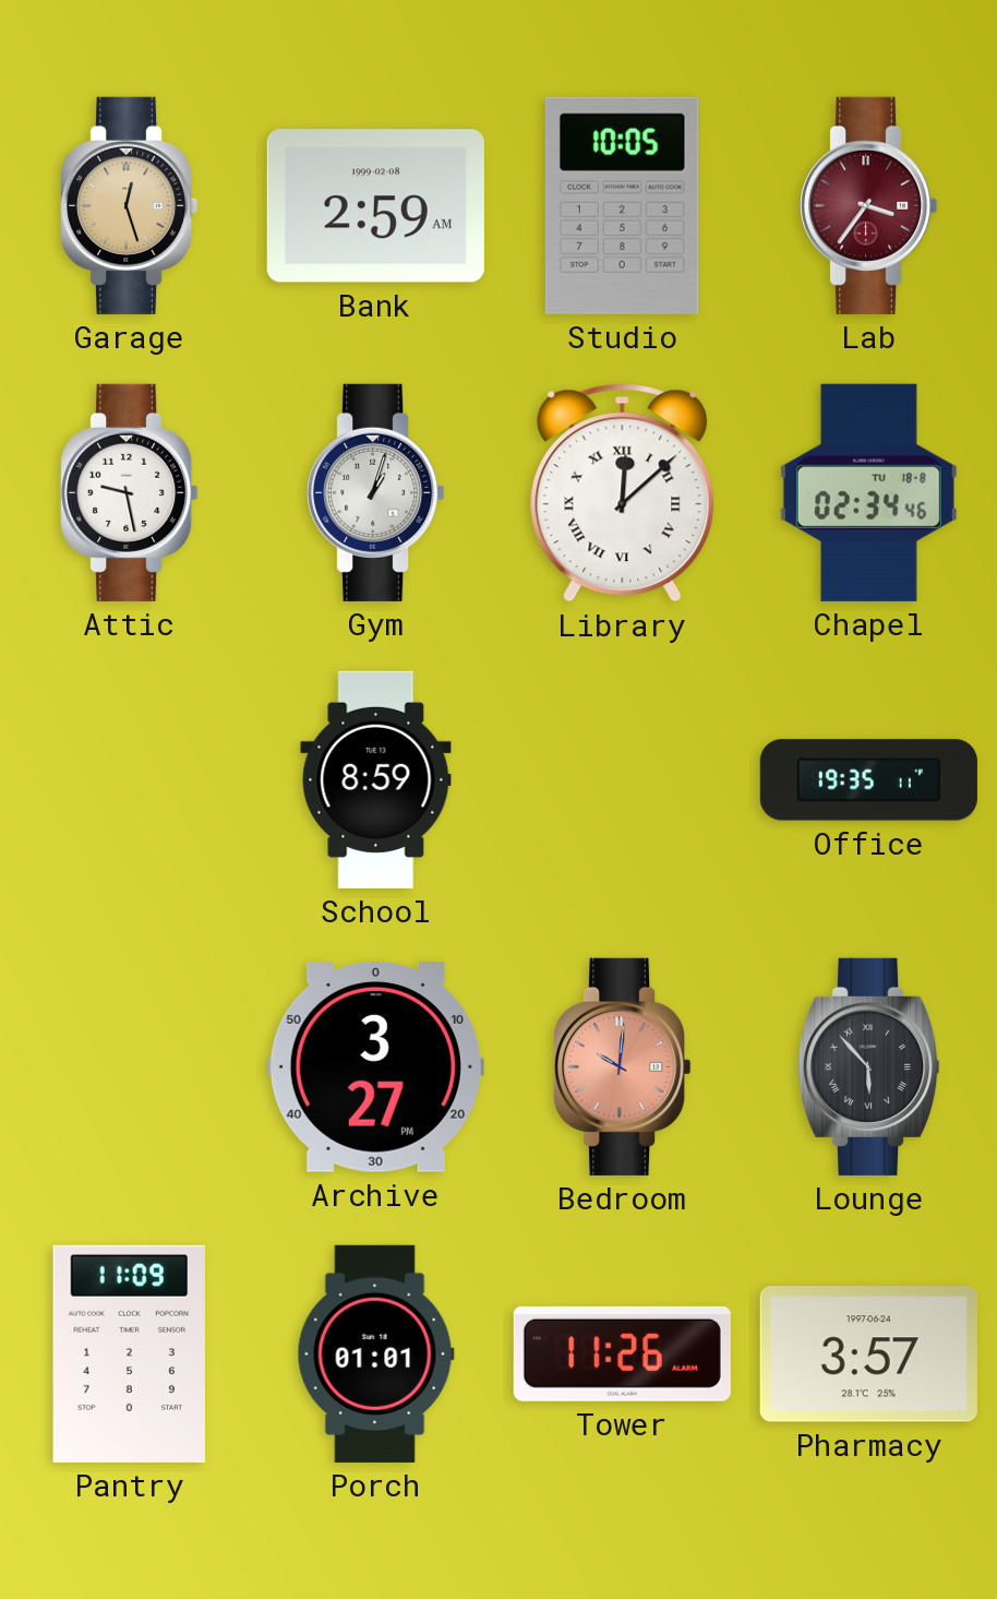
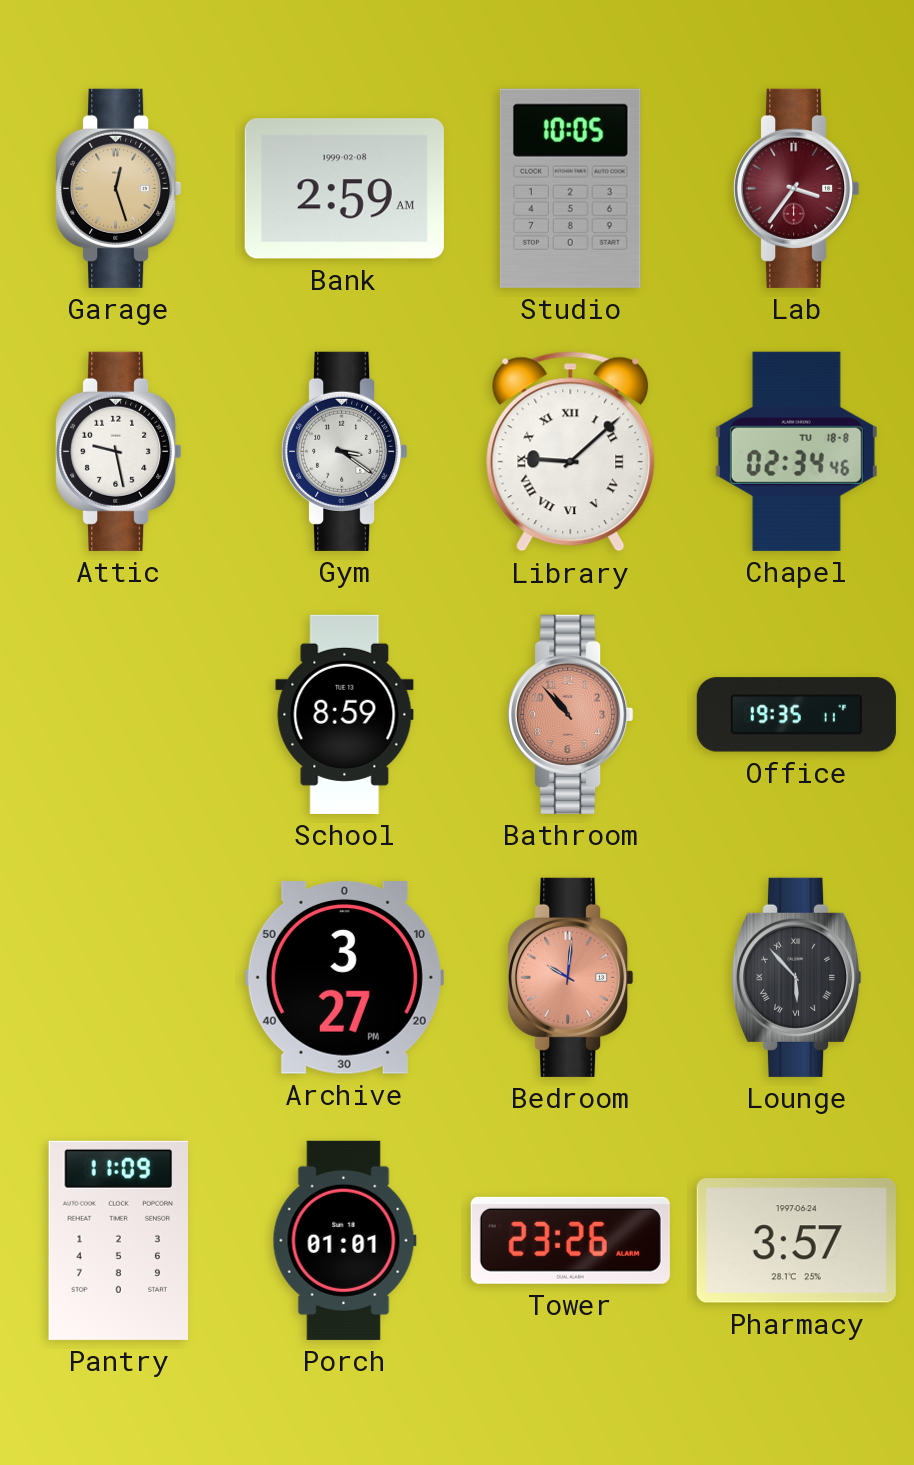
Gym: 1:03 -> 3:21 (345, 451)
Library: 12:08 -> 9:08 (571, 452)
Bathroom: none -> 10:53 (571, 714)
Tower: 11:26 -> 23:26 (570, 1240)
